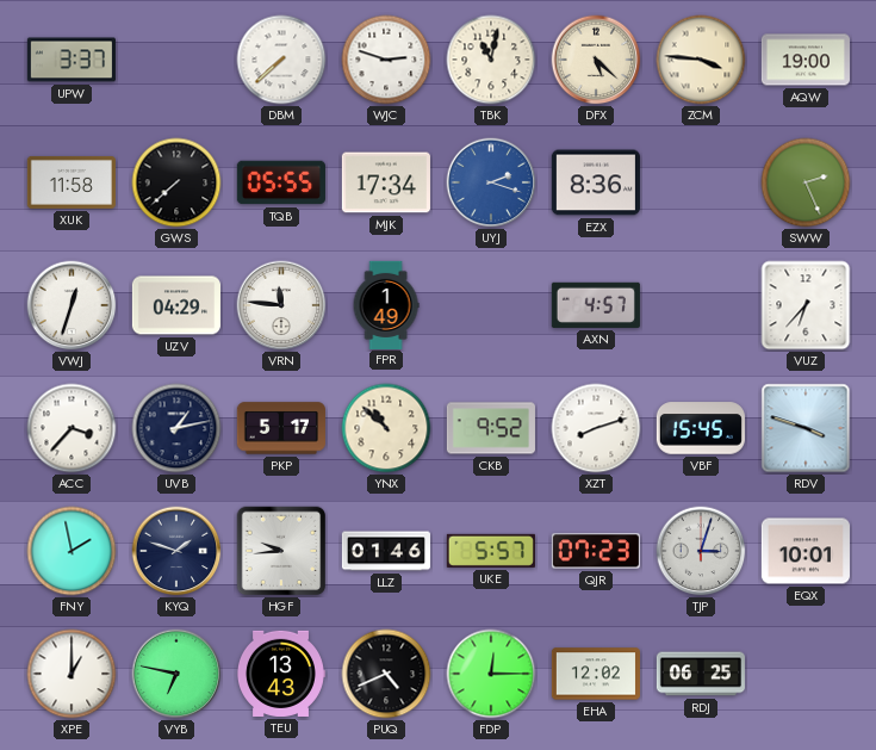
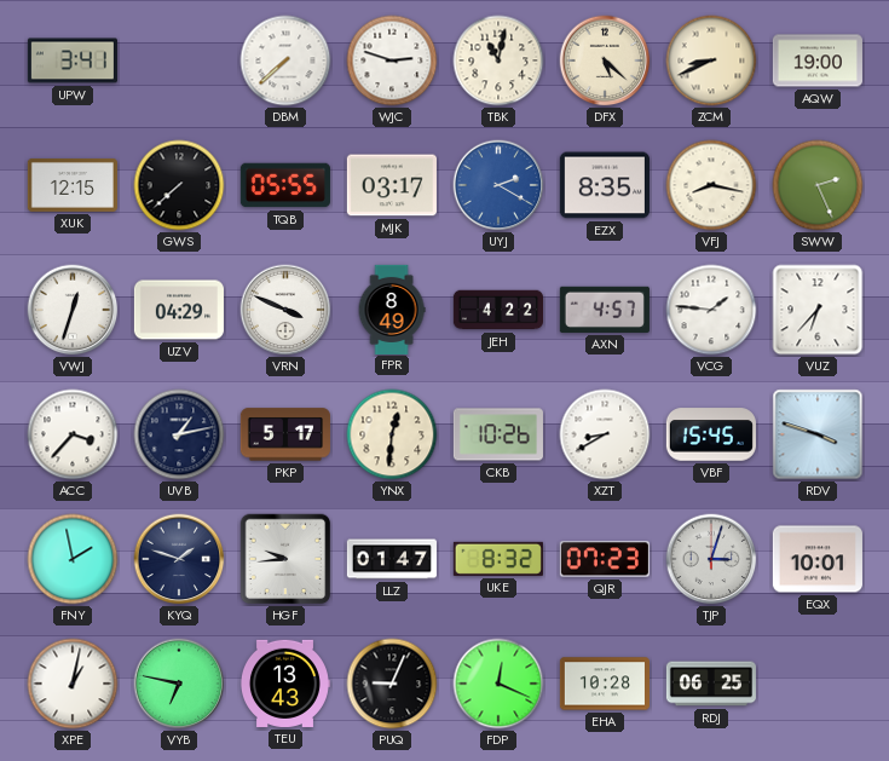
UPW: 3:37 -> 3:41 (73, 60)
ZCM: 3:46 -> 8:41 (711, 60)
XUK: 11:58 -> 12:15 (73, 185)
MJK: 17:34 -> 03:17 (392, 185)
UYJ: 2:18 -> 2:20 (498, 185)
EZX: 8:36 -> 8:35 (605, 185)
VFJ: none -> 8:17 (711, 185)
VRN: 11:46 -> 3:49 (285, 310)
FPR: 1:49 -> 8:49 (392, 309)
JEH: none -> 4:22 (497, 310)
VCG: none -> 1:46 (711, 310)
YNX: 10:52 -> 12:31 (392, 434)
CKB: 9:52 -> 10:26 (498, 434)
XZT: 8:12 -> 8:40 (605, 434)
LLZ: 01:46 -> 01:47 (392, 559)
UKE: 5:57 -> 8:32 (498, 559)
XPE: 1:00 -> 1:02 (73, 684)
PUQ: 4:41 -> 9:04 (392, 684)
FDP: 12:15 -> 12:19 (498, 684)
EHA: 12:02 -> 10:28 (605, 684)
